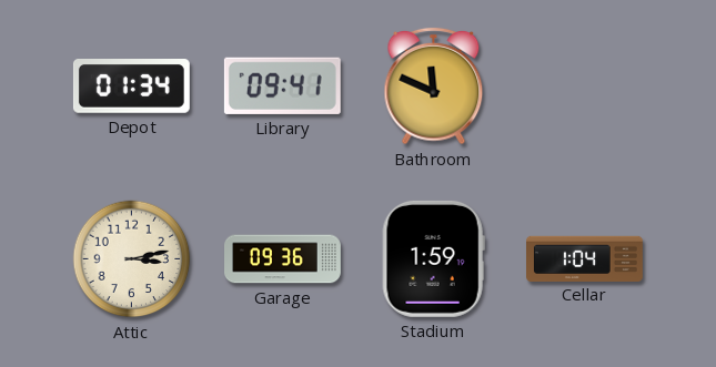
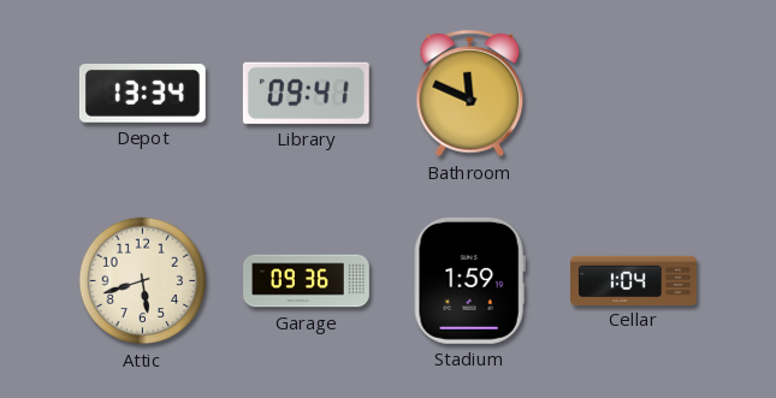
Depot: 01:34 -> 13:34 (142, 94)
Attic: 3:13 -> 5:42 (143, 281)
